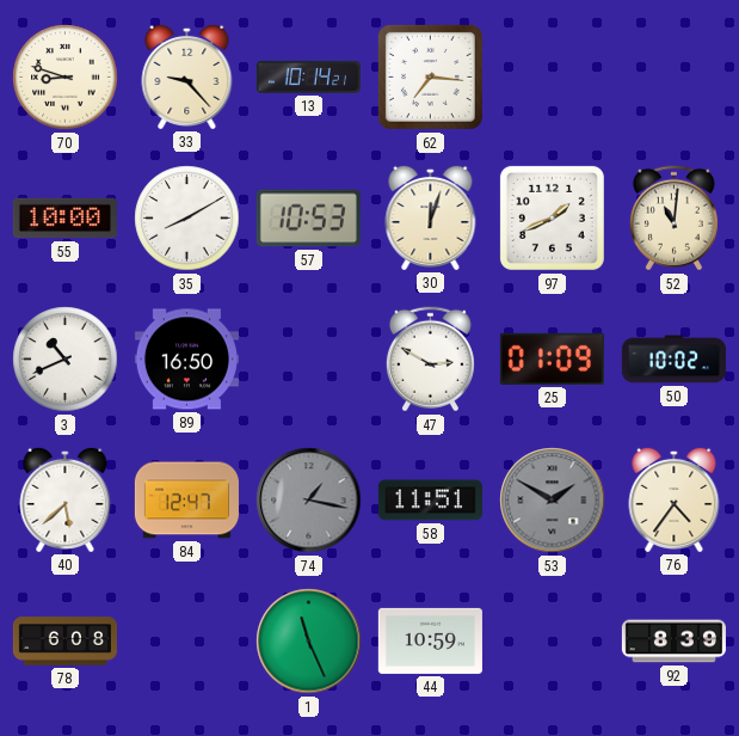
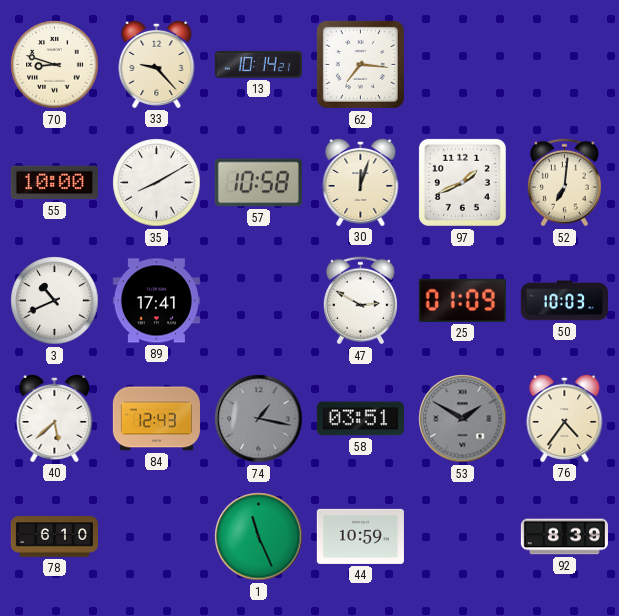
57: 10:53 -> 10:58 (258, 183)
52: 11:01 -> 7:01 (564, 183)
89: 16:50 -> 17:41 (156, 301)
50: 10:02 -> 10:03 (564, 301)
84: 12:47 -> 12:43 (156, 419)
58: 11:51 -> 03:51 (360, 419)
78: 6:08 -> 6:10 (54, 537)
